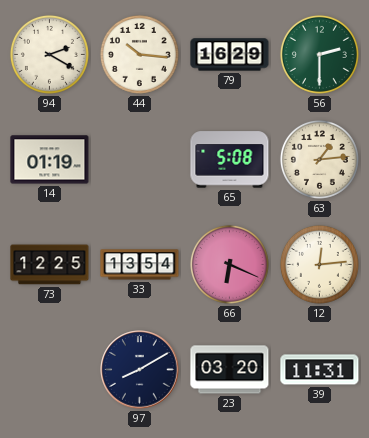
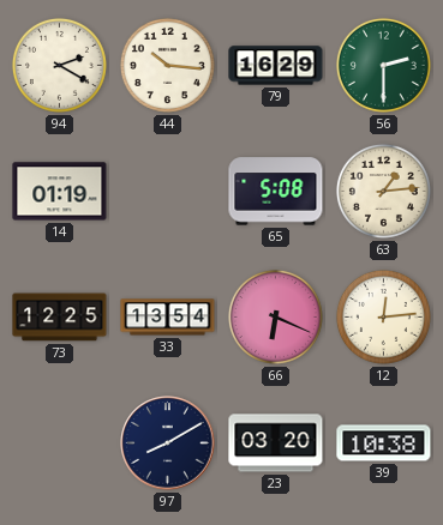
39: 11:31 -> 10:38 (384, 443)
